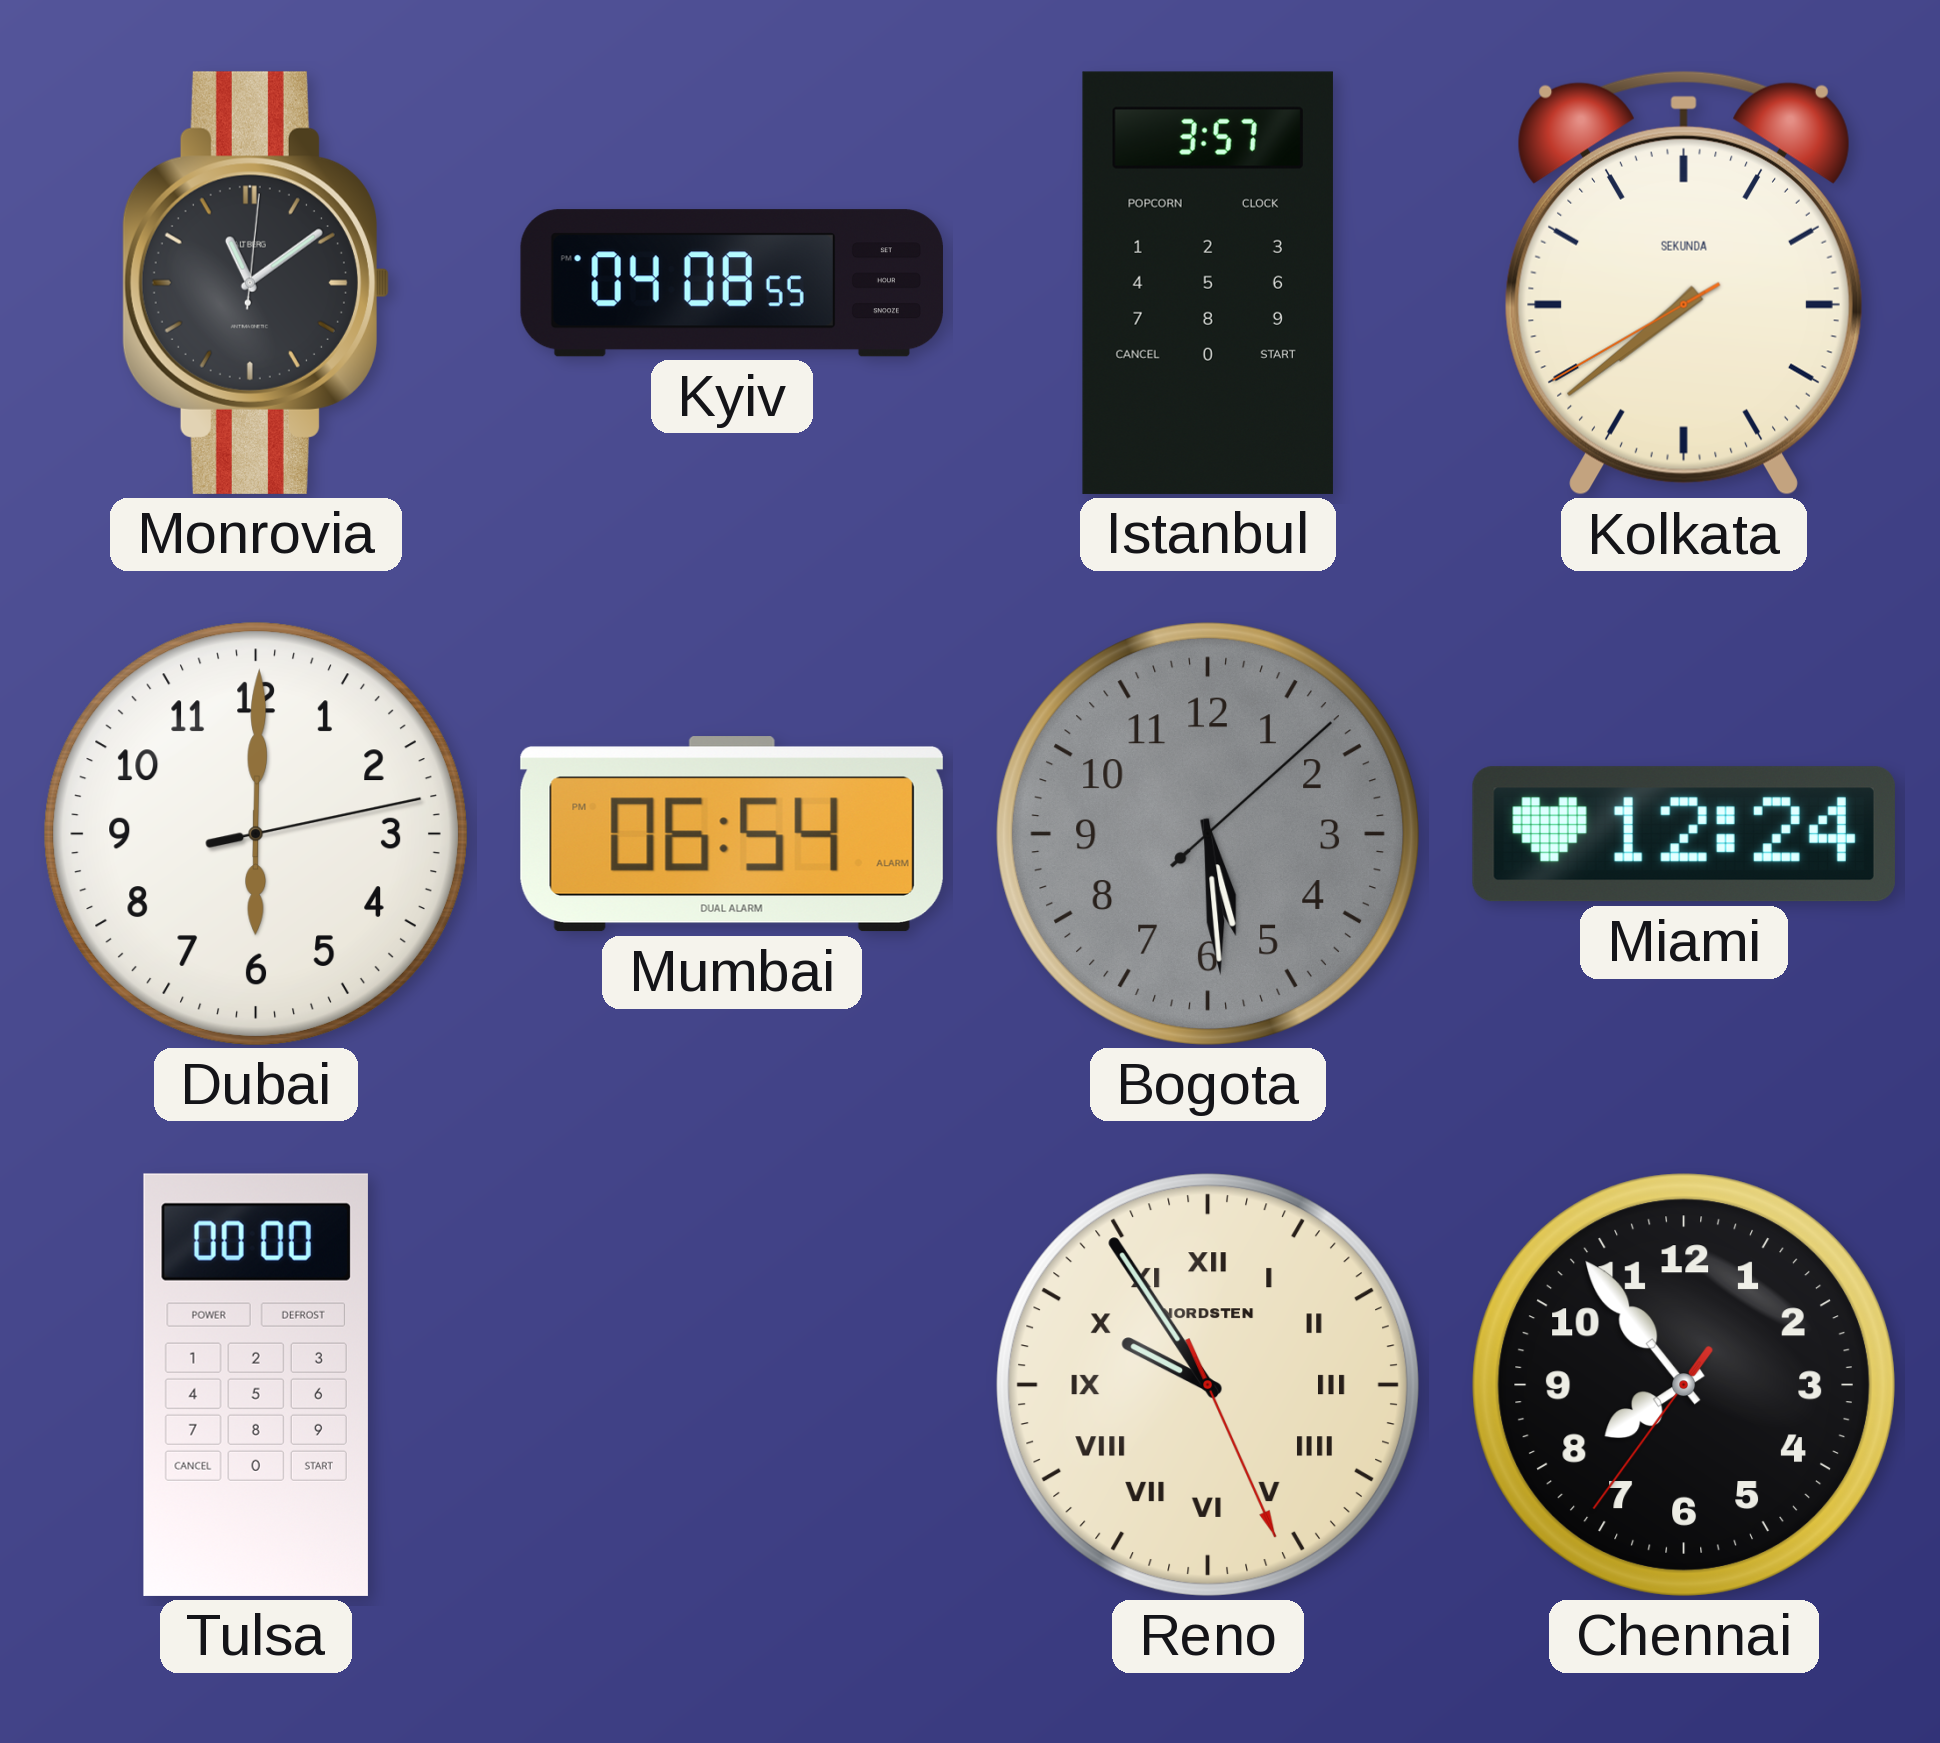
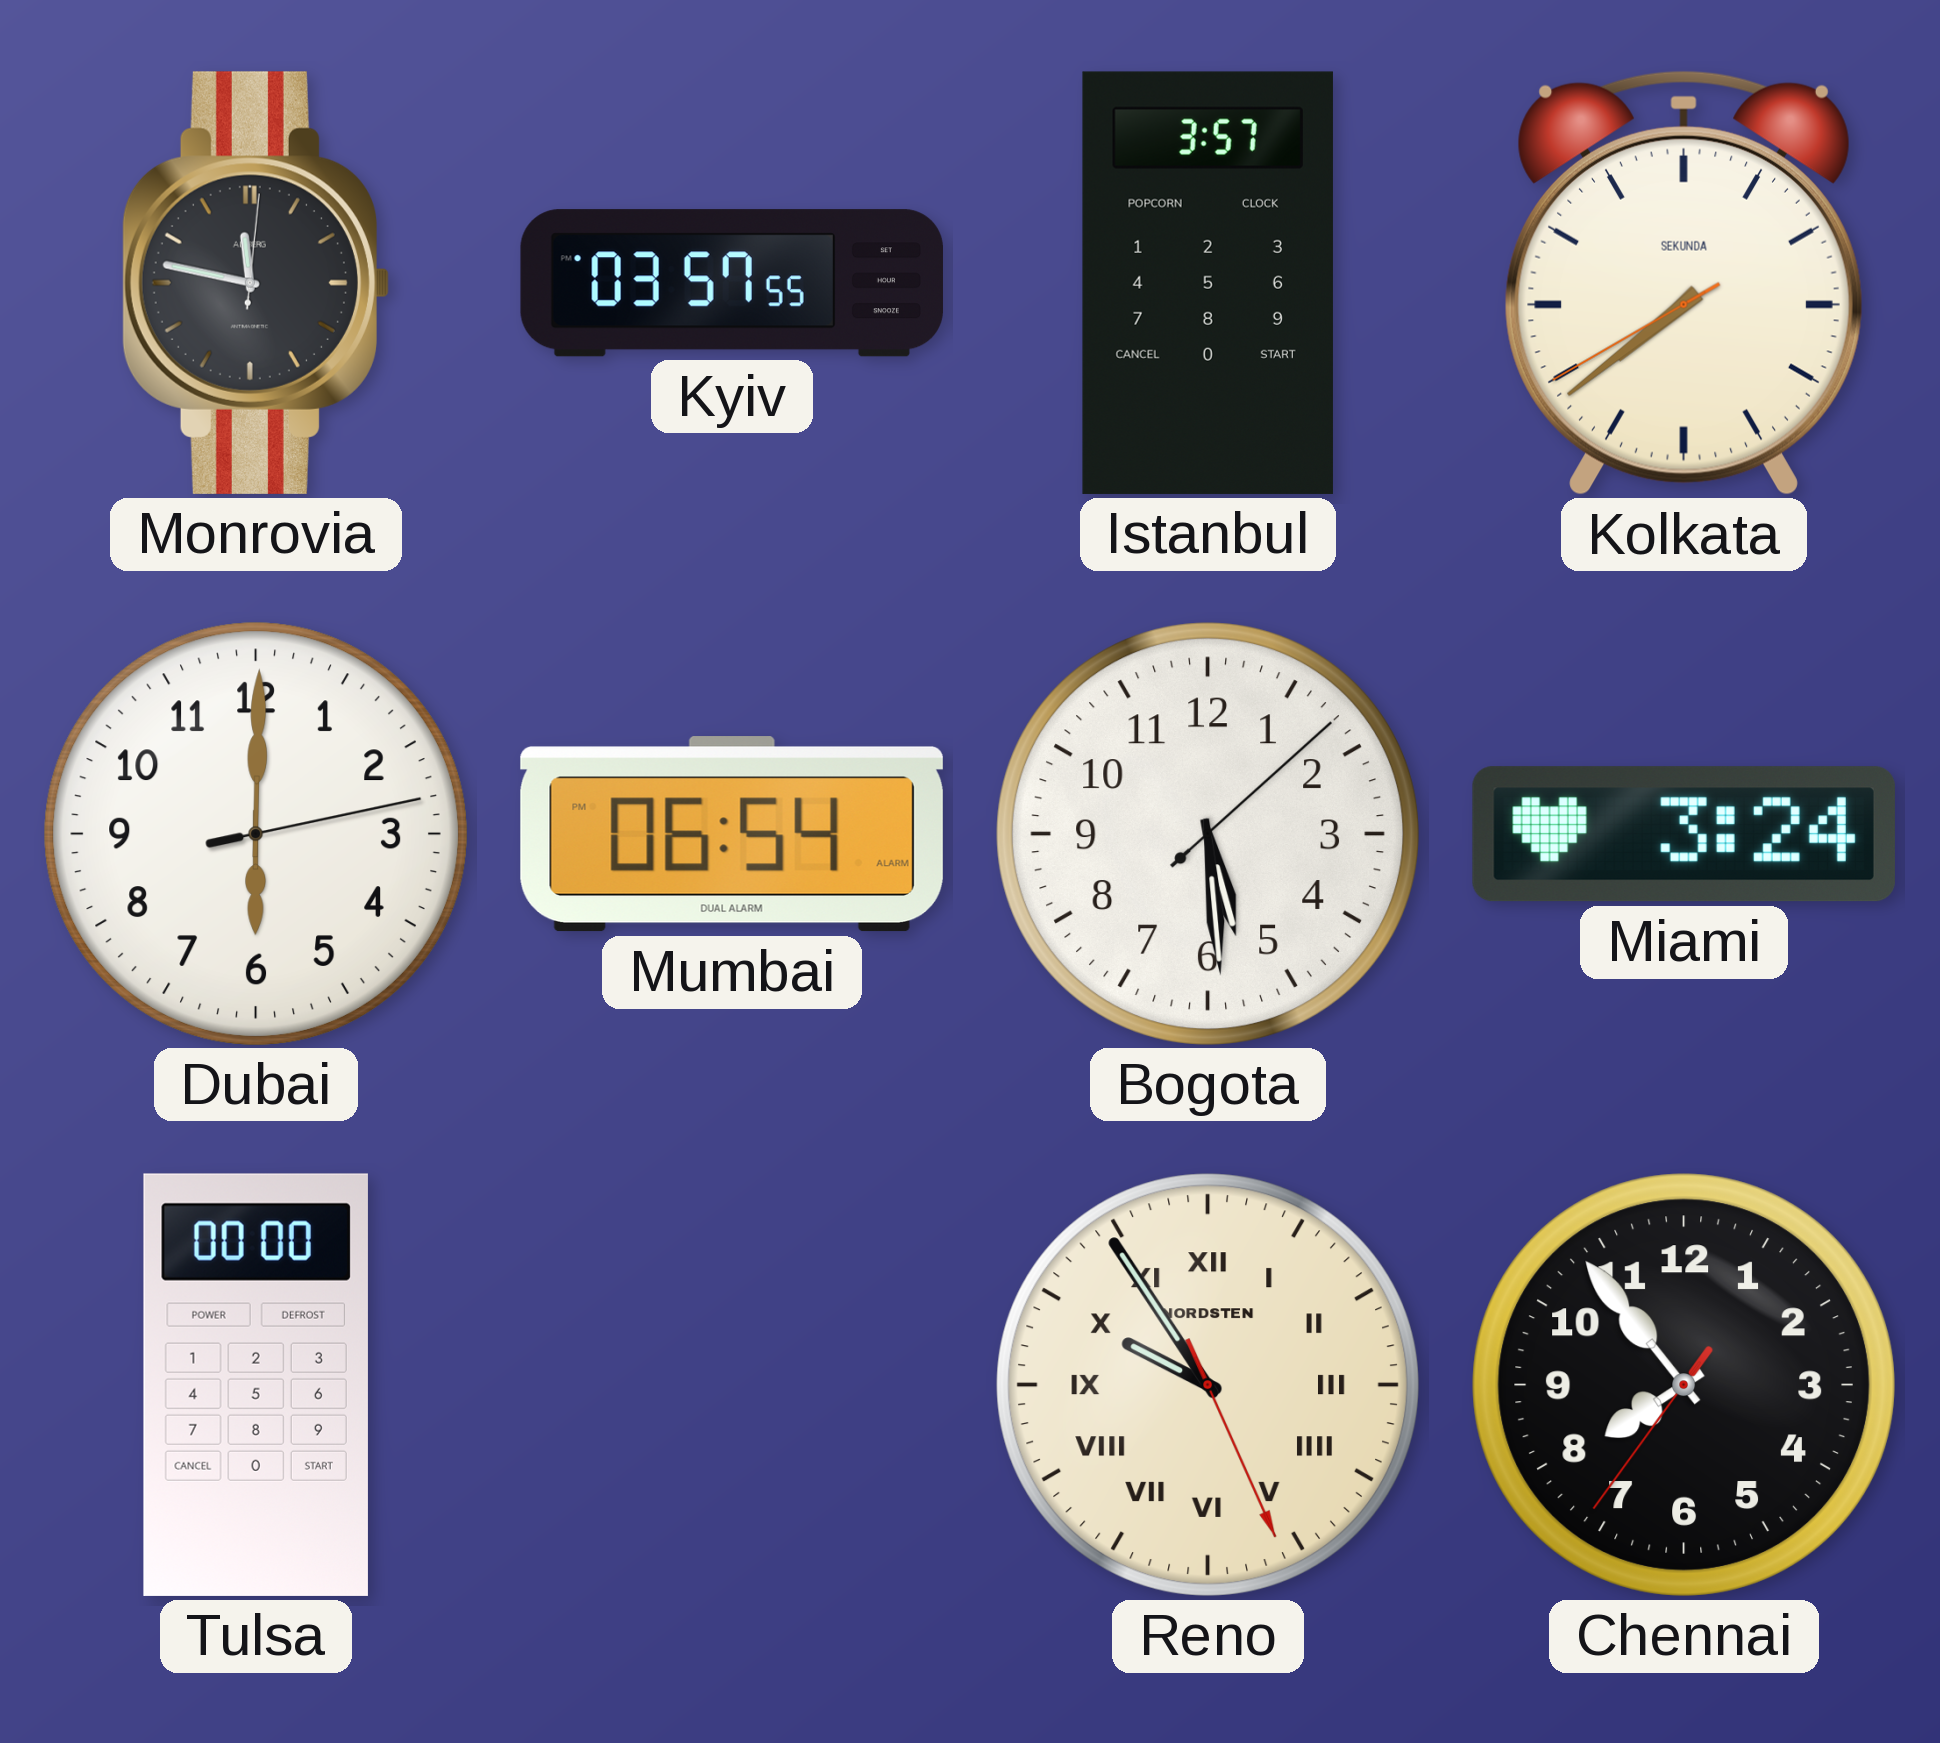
Monrovia: 11:09 -> 11:47 (256, 283)
Kyiv: 04:08 -> 03:57 (732, 283)
Bogota dial: grey -> white (1208, 834)
Miami: 12:24 -> 3:24 (1684, 834)
